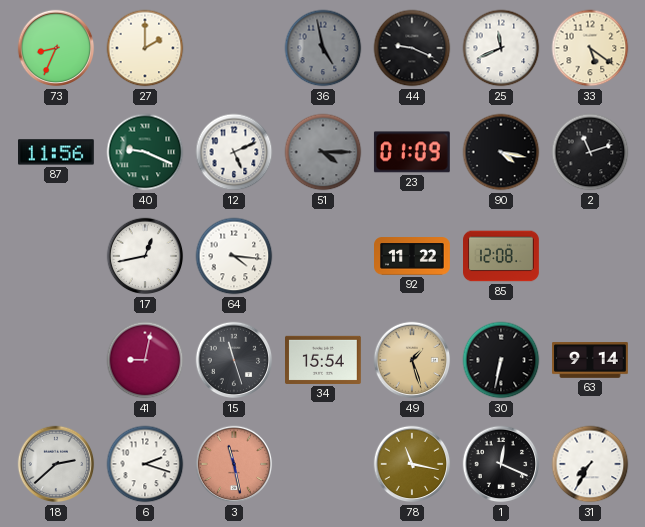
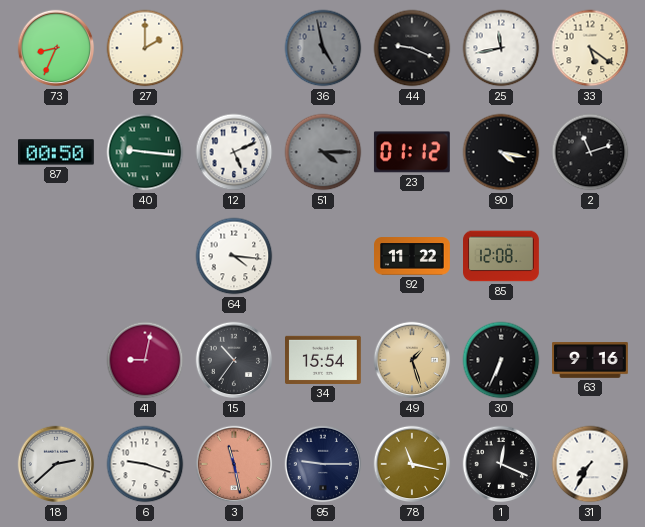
25: 11:41 -> 11:43 (501, 48)
87: 11:56 -> 00:50 (57, 152)
40: 9:19 -> 9:16 (145, 152)
23: 01:09 -> 01:12 (412, 152)
17: 12:43 -> none (145, 256)
15: 11:27 -> 10:36 (234, 360)
30: 6:32 -> 6:34 (501, 360)
63: 9:14 -> 9:16 (590, 360)
6: 2:18 -> 9:18 (145, 464)
95: none -> 9:15 (323, 464)
